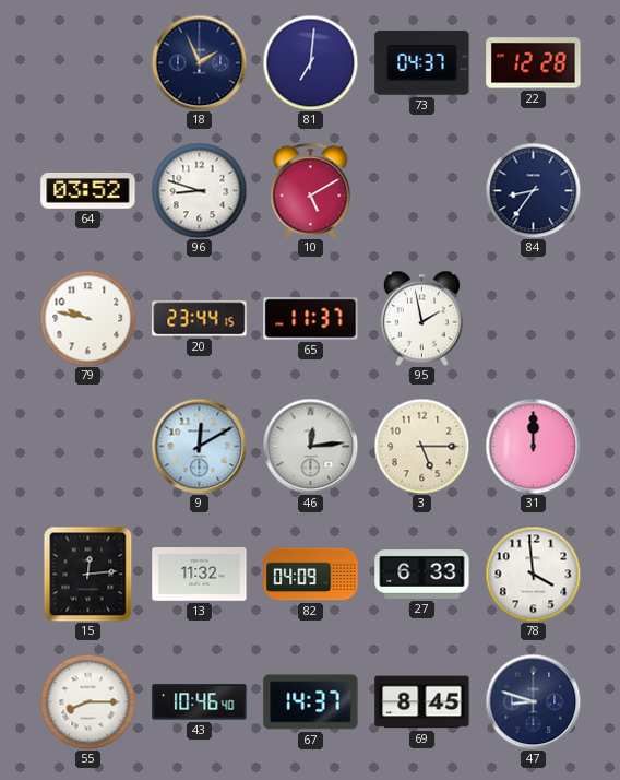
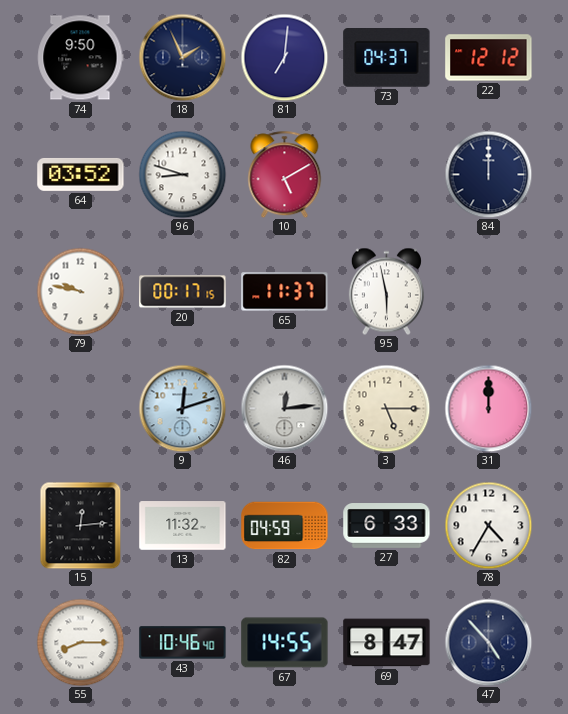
74: none -> 9:50 (81, 58)
22: 12:28 -> 12:12 (489, 58)
84: 8:36 -> 12:00 (488, 174)
20: 23:44 -> 00:17 (183, 292)
95: 1:58 -> 5:58 (386, 291)
9: 12:10 -> 12:12 (182, 408)
82: 04:09 -> 04:59 (285, 526)
78: 3:59 -> 4:35 (488, 525)
67: 14:37 -> 14:55 (285, 643)
69: 8:45 -> 8:47 (387, 643)
47: 8:48 -> 4:53 (488, 642)
